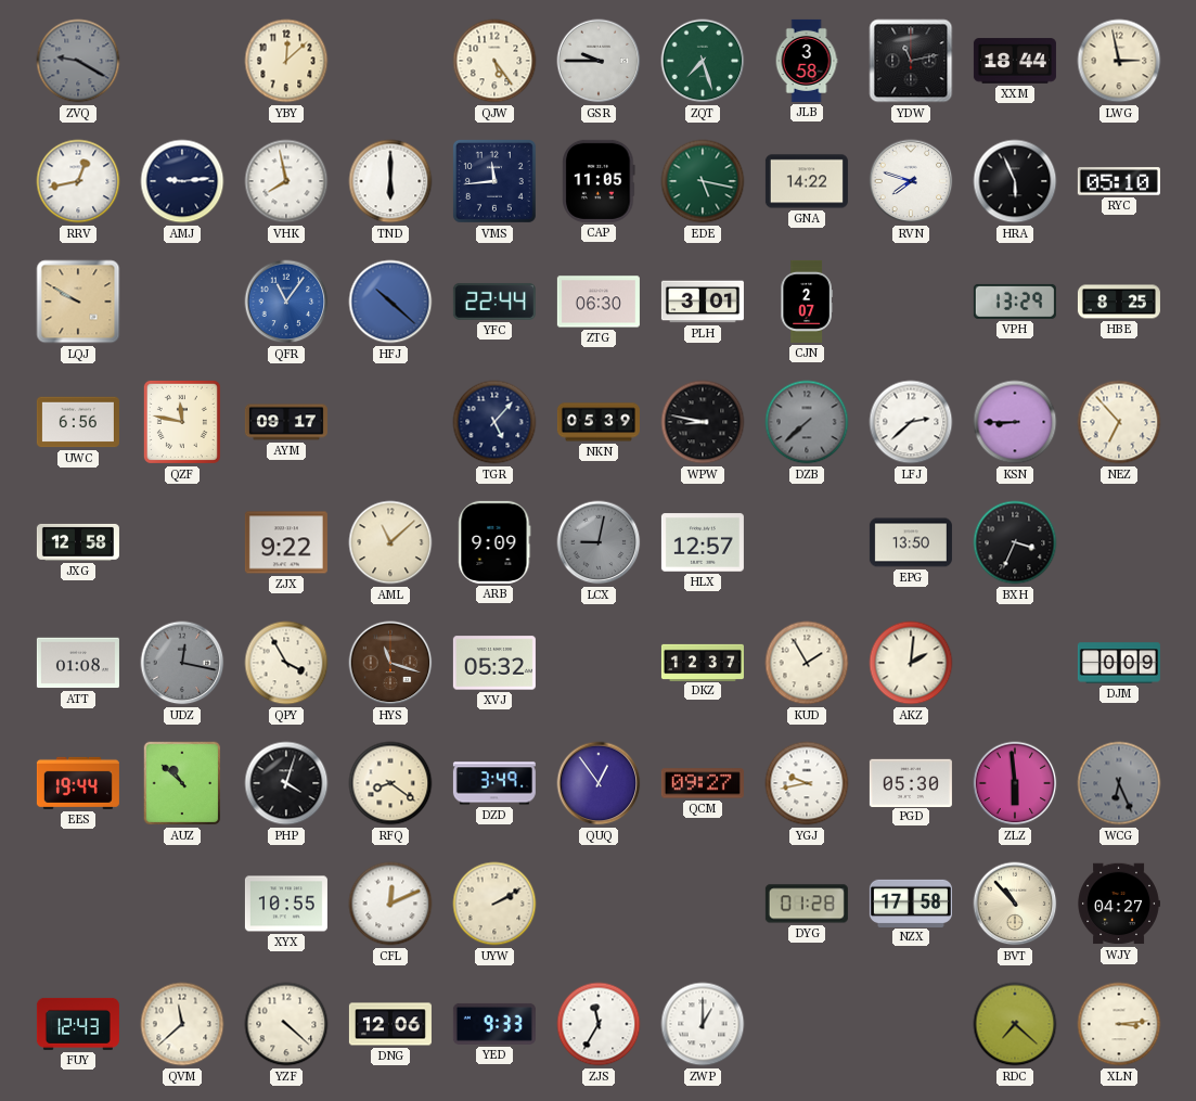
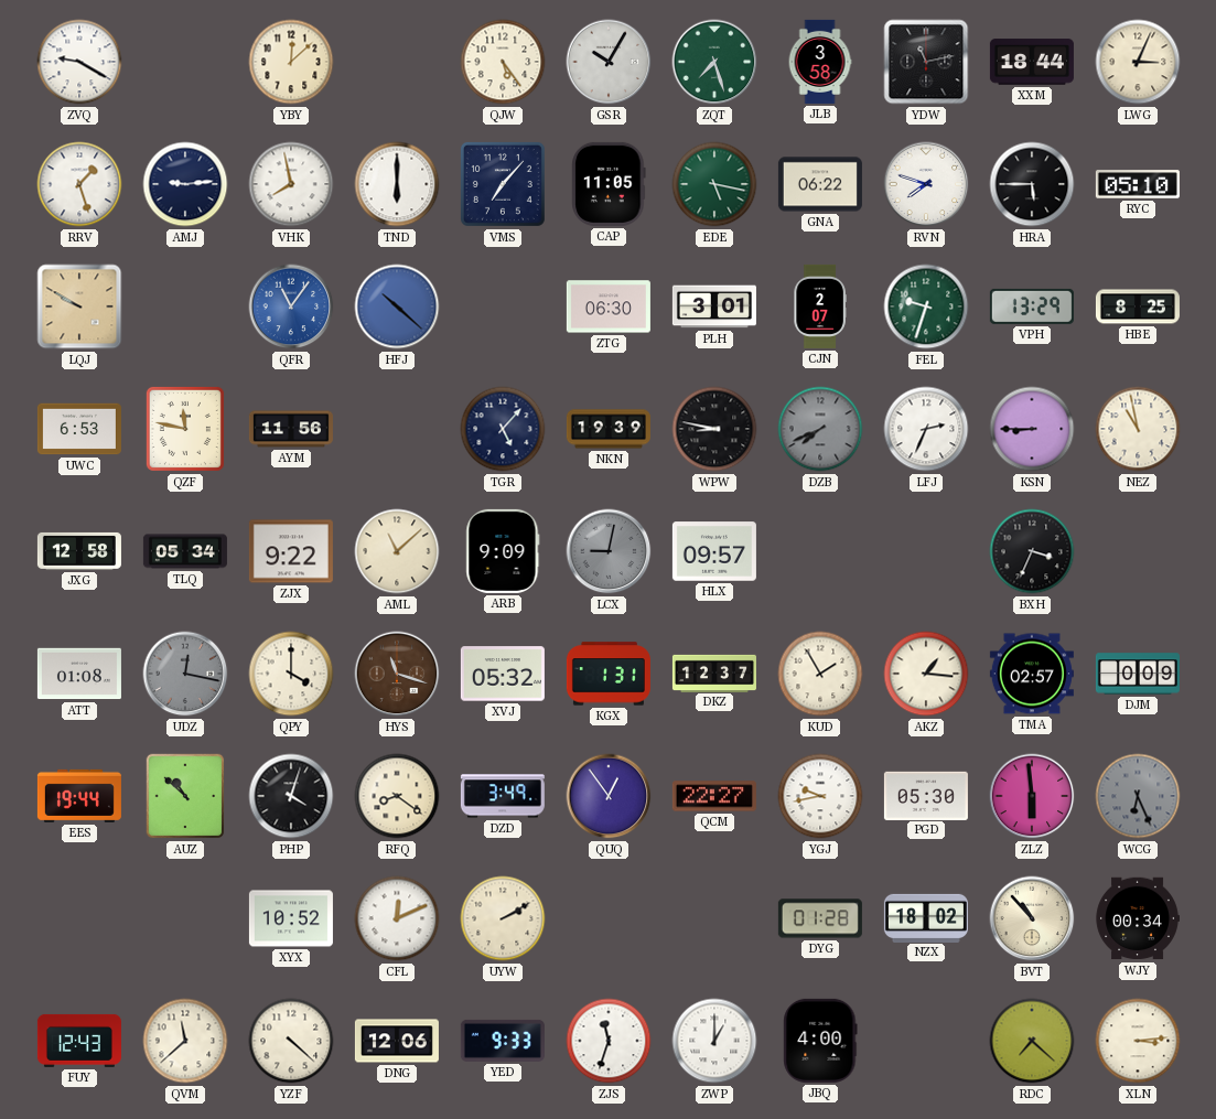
ZVQ dial: grey -> white (79, 62)
GSR: 9:45 -> 10:05 (609, 62)
LWG: 2:58 -> 3:04 (1138, 62)
RRV: 12:43 -> 1:27 (79, 184)
VMS: 11:44 -> 7:07 (503, 184)
GNA: 14:22 -> 06:22 (820, 184)
HRA: 5:56 -> 5:45 (1032, 184)
YFC: 22:44 -> none (494, 302)
FEL: none -> 9:33 (926, 306)
UWC: 6:56 -> 6:53 (79, 429)
AYM: 09:17 -> 11:56 (291, 429)
NKN: 05:39 -> 19:39 (609, 429)
DZB: 7:38 -> 7:41 (820, 429)
LFJ: 2:38 -> 2:34 (926, 429)
NEZ: 6:53 -> 10:58 (1138, 429)
TLQ: none -> 05:34 (185, 551)
HLX: 12:57 -> 09:57 (714, 551)
EPG: 13:50 -> none (911, 542)
QPY: 3:55 -> 4:00 (291, 674)
KGX: none -> 1:31 (609, 674)
AKZ: 2:01 -> 1:16 (926, 674)
TMA: none -> 02:57 (1032, 674)
QCM: 09:27 -> 22:27 (714, 796)
XYX: 10:55 -> 10:52 (291, 918)
NZX: 17:58 -> 18:02 (926, 917)
WJY: 04:27 -> 00:34 (1138, 918)
ZJS: 11:35 -> 11:33 (609, 1041)
JBQ: none -> 4:00 (820, 1041)
